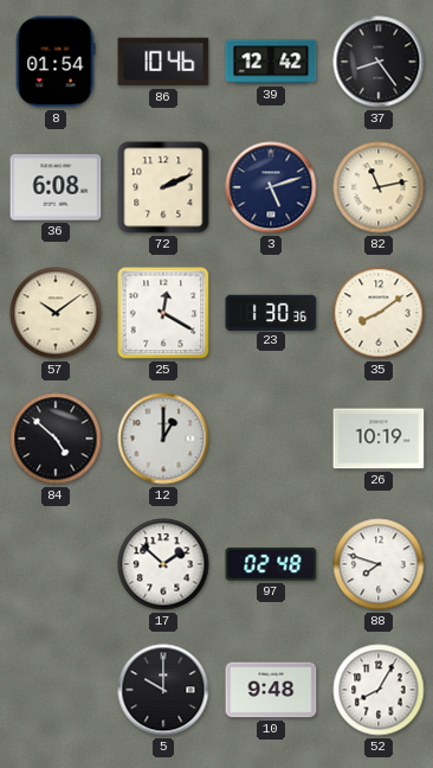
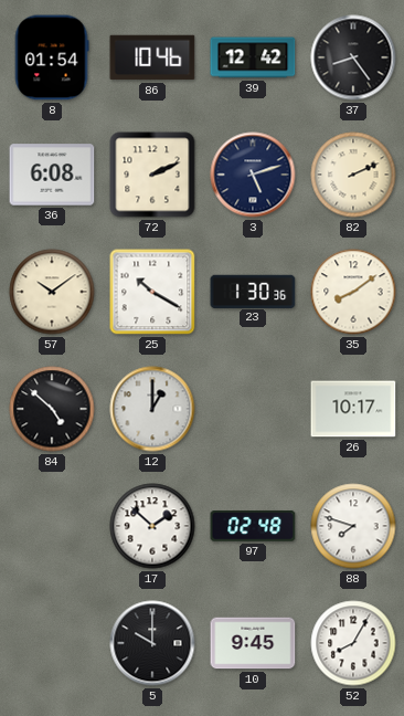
82: 11:13 -> 2:11 (353, 175)
25: 12:20 -> 10:20 (152, 292)
26: 10:19 -> 10:17 (353, 409)
10: 9:48 -> 9:45 (253, 643)
